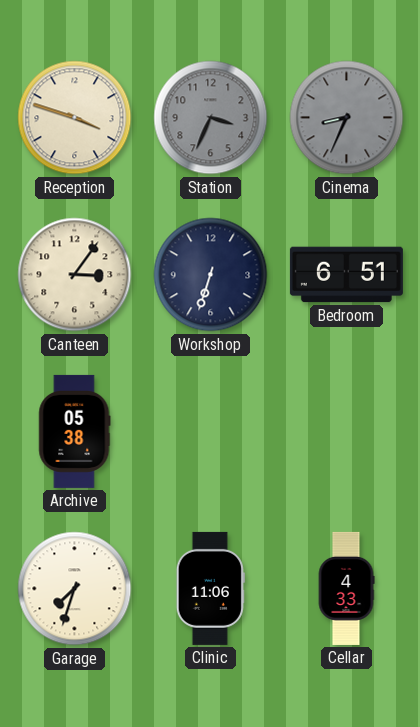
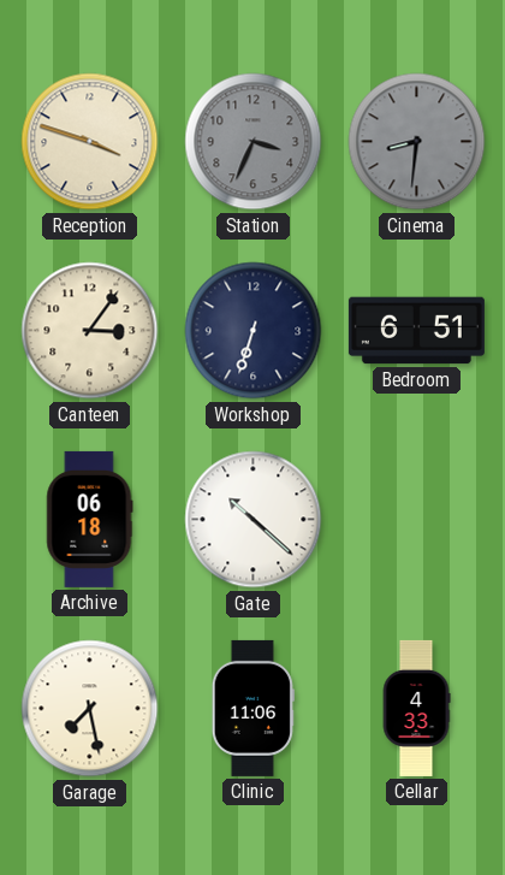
Cinema: 8:34 -> 8:31 (417, 142)
Archive: 05:38 -> 06:18 (90, 519)
Gate: none -> 10:22 (254, 520)
Garage: 7:33 -> 7:28 (90, 709)
